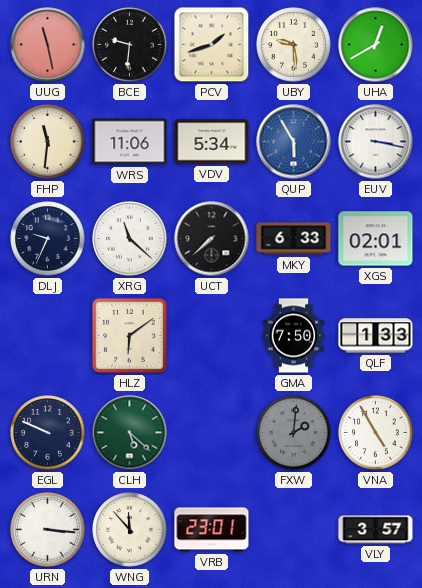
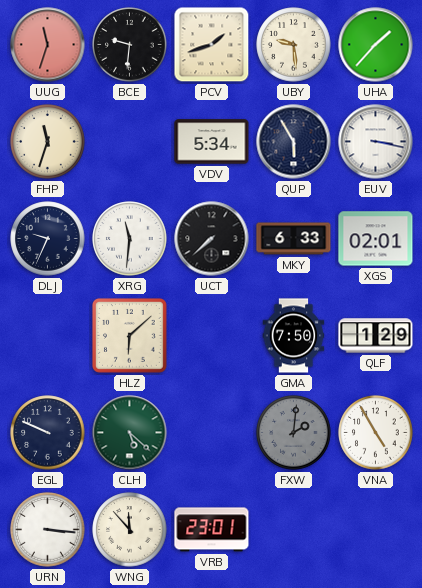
UUG: 11:28 -> 11:33 (48, 45)
UHA: 12:40 -> 1:37 (376, 45)
FHP: 11:31 -> 11:33 (48, 142)
WRS: 11:06 -> none (130, 142)
QUP dial: blue -> navy (294, 142)
XRG: 11:22 -> 11:31 (130, 239)
HLZ: 6:09 -> 6:08 (129, 335)
QLF: 1:33 -> 1:29 (376, 336)
VLY: 3:57 -> none (376, 530)
